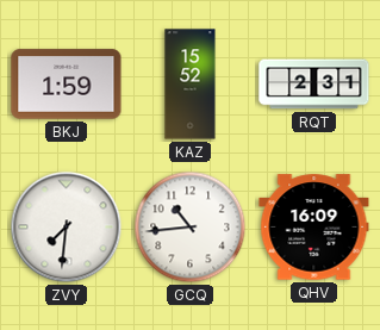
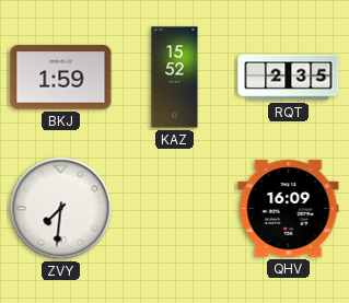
RQT: 2:31 -> 2:35 (289, 78)
GCQ: 10:44 -> none (191, 228)
